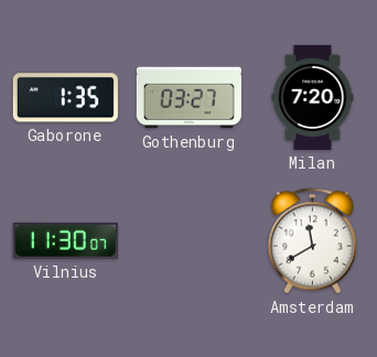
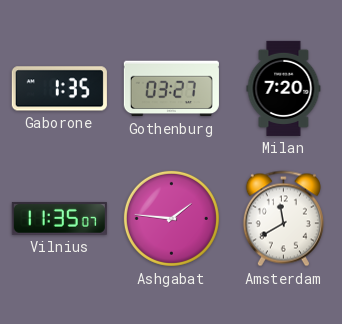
Vilnius: 11:30 -> 11:35 (59, 218)
Ashgabat: none -> 1:46 (171, 218)
